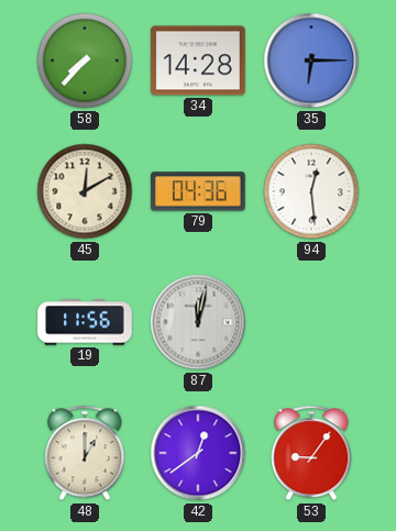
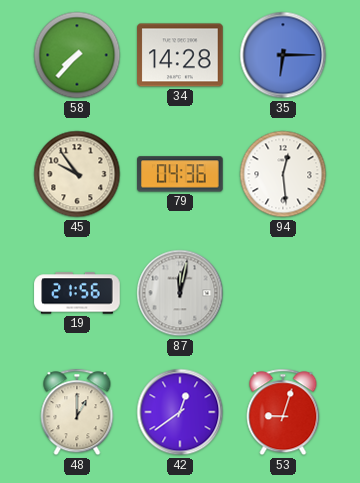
45: 12:10 -> 9:54 (77, 174)
19: 11:56 -> 21:56 (77, 293)
53: 9:06 -> 9:03 (283, 412)
